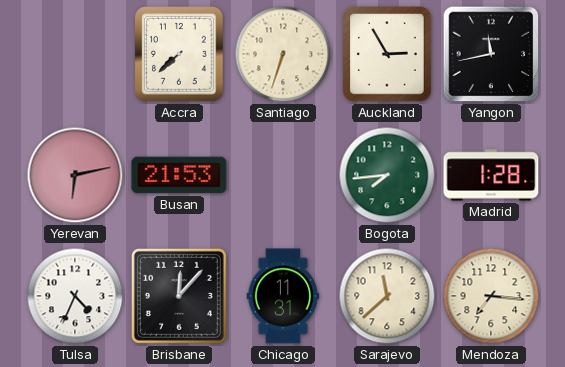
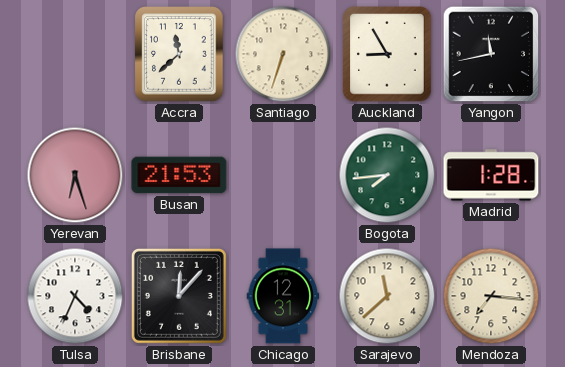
Accra: 7:38 -> 11:38 (179, 54)
Auckland: 2:55 -> 8:55 (387, 54)
Yerevan: 6:13 -> 6:27 (75, 175)
Chicago: 11:31 -> 12:31 (283, 296)
